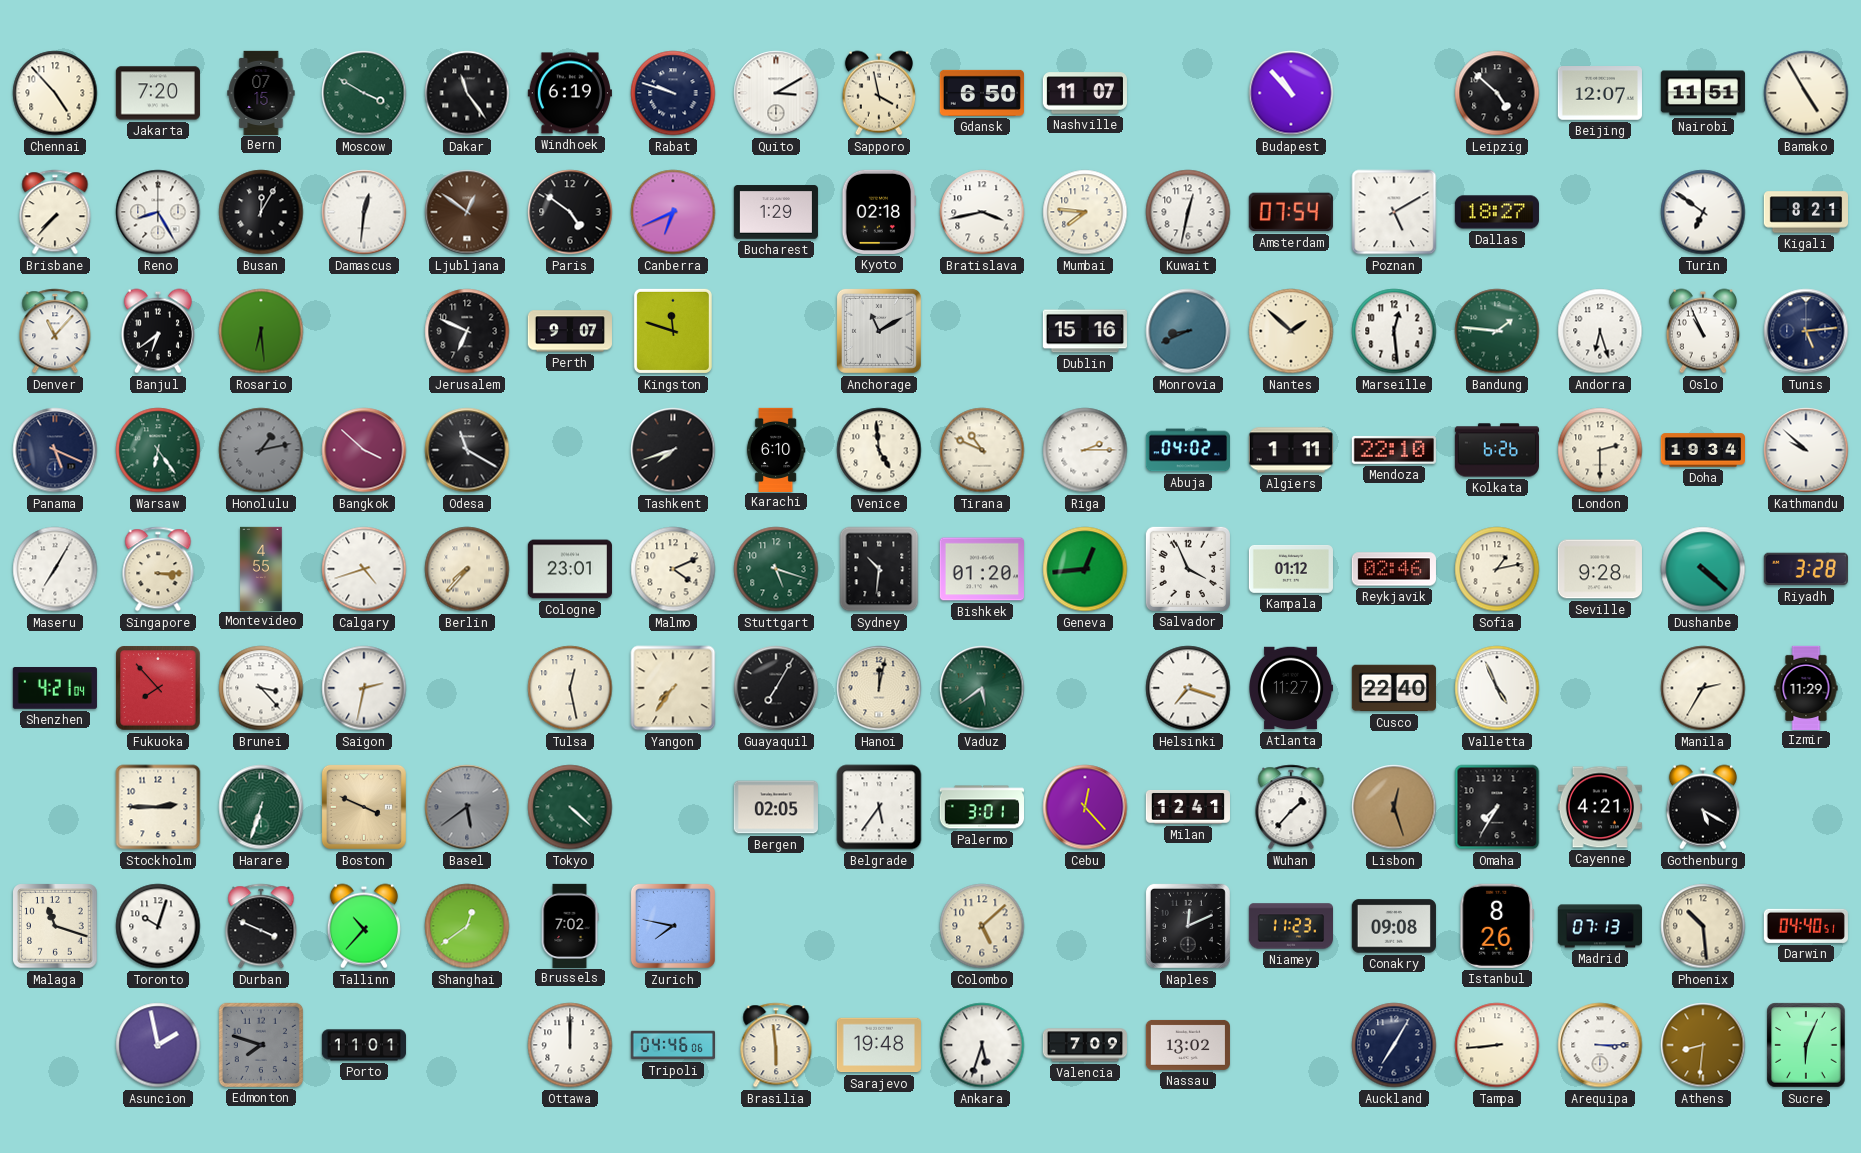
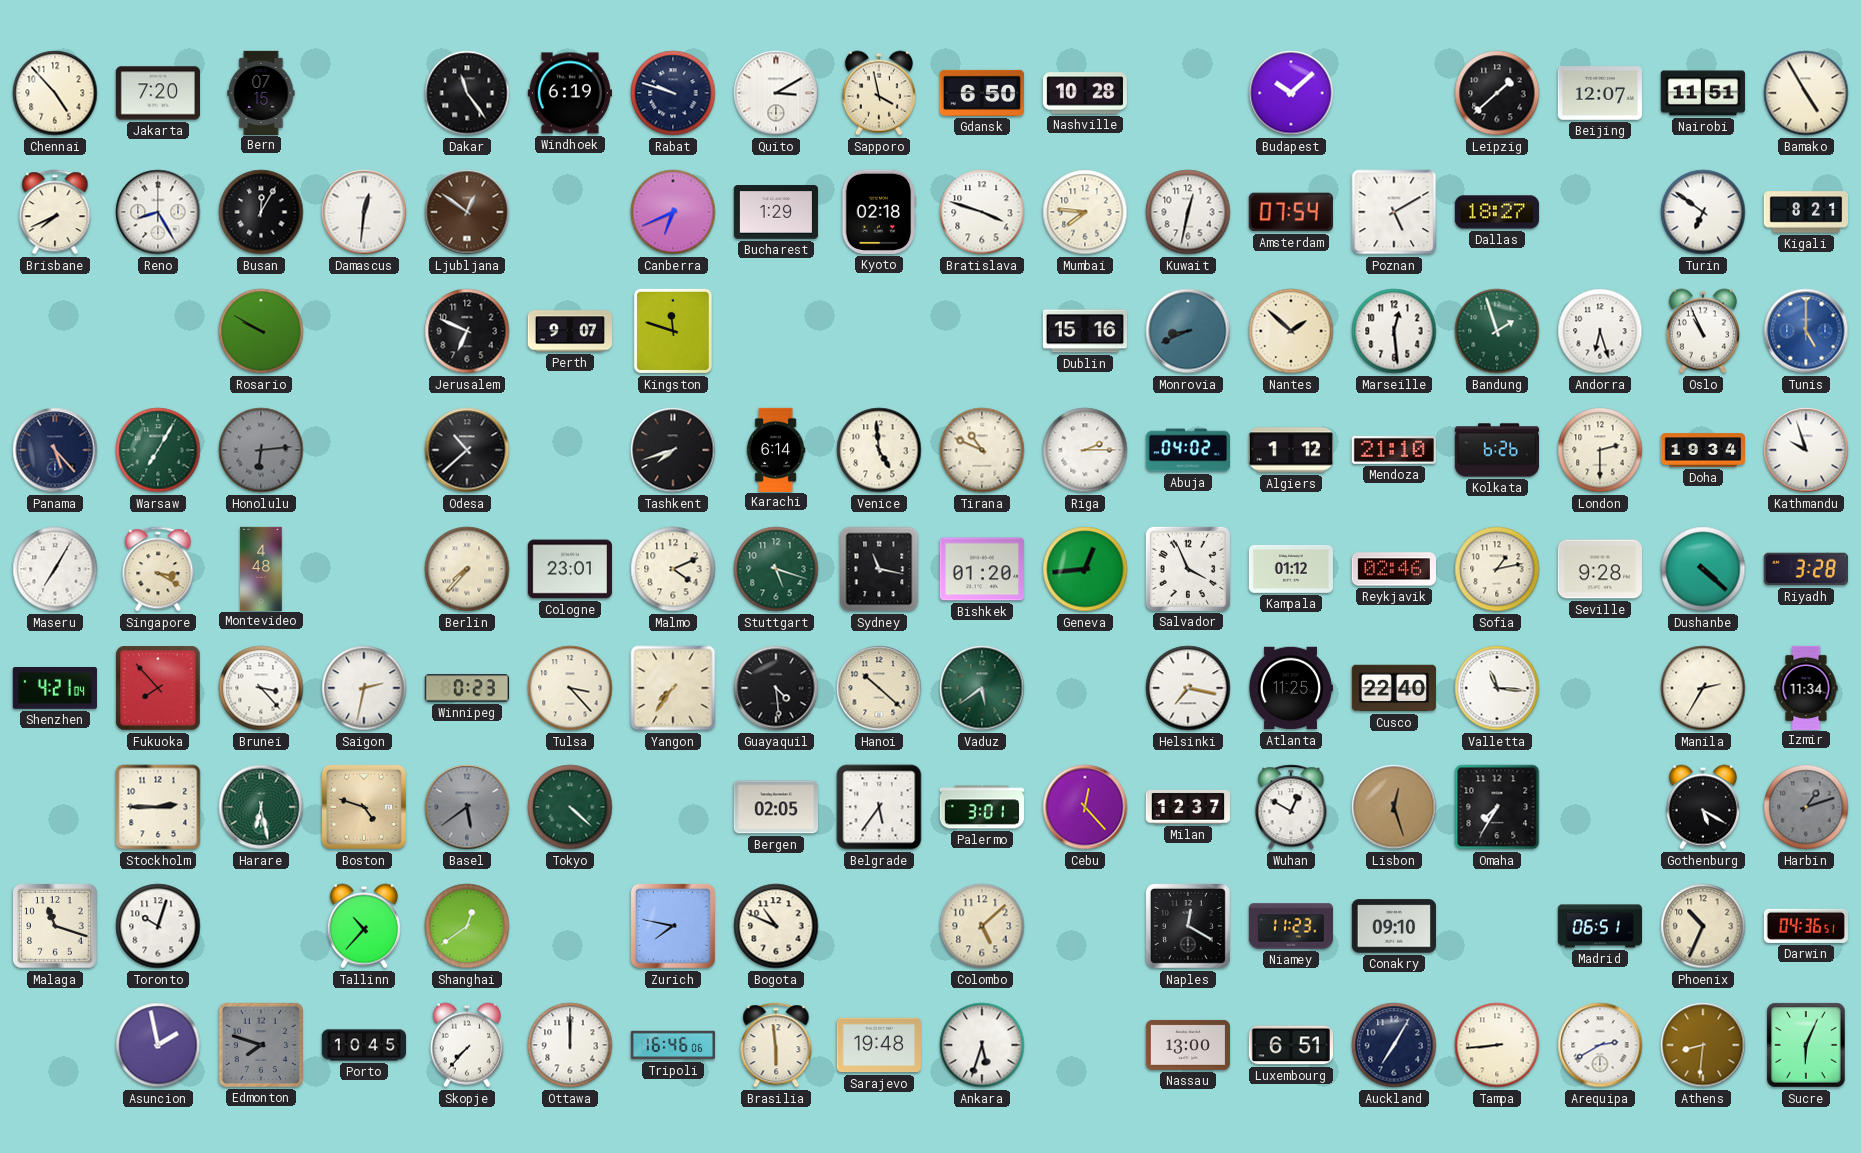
Moscow: 3:50 -> none (364, 93)
Nashville: 11:07 -> 10:28 (1085, 93)
Budapest: 10:53 -> 10:08 (1291, 93)
Leipzig: 4:52 -> 1:38 (1497, 93)
Brisbane: 7:37 -> 7:41 (55, 212)
Paris: 4:51 -> none (570, 212)
Bratislava: 3:43 -> 3:48 (982, 212)
Denver: 11:07 -> none (55, 331)
Banjul: 6:39 -> none (158, 331)
Rosario: 6:29 -> 9:50 (261, 331)
Anchorage: 11:10 -> none (879, 331)
Bandung: 1:46 -> 1:57 (1497, 331)
Tunis: 5:14 -> 5:00 (1806, 331)
Tunis dial: navy -> blue (1806, 331)
Panama: 5:19 -> 5:23 (55, 450)
Warsaw: 6:24 -> 7:05 (158, 450)
Honolulu: 1:13 -> 6:14 (261, 450)
Bangkok: 3:52 -> none (364, 450)
Odesa: 11:20 -> 10:38 (467, 450)
Karachi: 6:10 -> 6:14 (776, 449)
Algiers: 1:11 -> 1:12 (1291, 450)
Mendoza: 22:10 -> 21:10 (1394, 450)
Kathmandu: 9:52 -> 9:57 (1806, 450)
Singapore: 3:15 -> 3:20 (158, 569)
Montevideo: 4:55 -> 4:48 (261, 568)
Calgary: 4:42 -> none (364, 569)
Sydney: 10:31 -> 11:17 (879, 569)
Winnipeg: none -> 0:23 (467, 688)
Tulsa: 12:28 -> 3:23 (570, 688)
Guayaquil: 7:05 -> 4:29 (776, 688)
Hanoi: 12:02 -> 10:22 (879, 688)
Helsinki: 7:18 -> 7:17 (1188, 688)
Atlanta: 11:27 -> 11:25 (1290, 688)
Valletta: 4:56 -> 11:16 (1497, 688)
Izmir: 11:29 -> 11:34 (1806, 687)
Harare: 6:33 -> 6:28 (261, 807)
Boston: 3:49 -> 4:48 (364, 807)
Milan: 12:41 -> 12:37 (1187, 807)
Wuhan: 1:37 -> 12:50 (1291, 807)
Cayenne: 4:21 -> none (1600, 807)
Harbin: none -> 1:12 (1806, 807)
Durban: 3:49 -> none (261, 926)
Brussels: 7:02 -> none (570, 925)
Bogota: none -> 10:49 (776, 926)
Naples: 12:11 -> 12:20 (1188, 926)
Conakry: 09:08 -> 09:10 (1394, 926)
Istanbul: 8:26 -> none (1497, 926)
Madrid: 07:13 -> 06:51 (1599, 926)
Phoenix: 10:29 -> 10:34 (1703, 926)
Darwin: 04:40 -> 04:36 (1806, 926)
Porto: 11:01 -> 10:45 (363, 1045)
Skopje: none -> 7:37 (467, 1045)
Tripoli: 04:46 -> 16:46 (672, 1045)
Valencia: 7:09 -> none (1084, 1045)
Nassau: 13:02 -> 13:00 (1187, 1045)
Luxembourg: none -> 6:51 (1291, 1045)
Arequipa: 3:15 -> 2:40 (1600, 1045)
